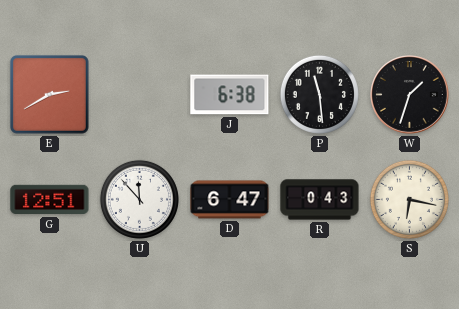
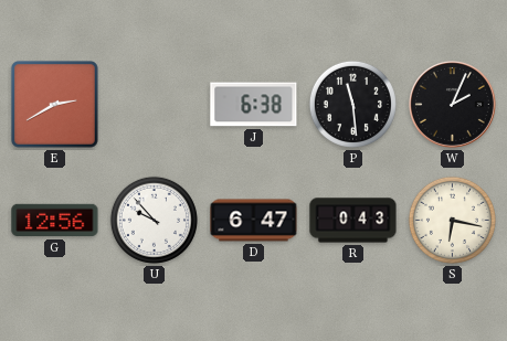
W: 1:33 -> 2:04 (453, 105)
G: 12:51 -> 12:56 (55, 221)
U: 11:53 -> 9:53 (154, 220)
